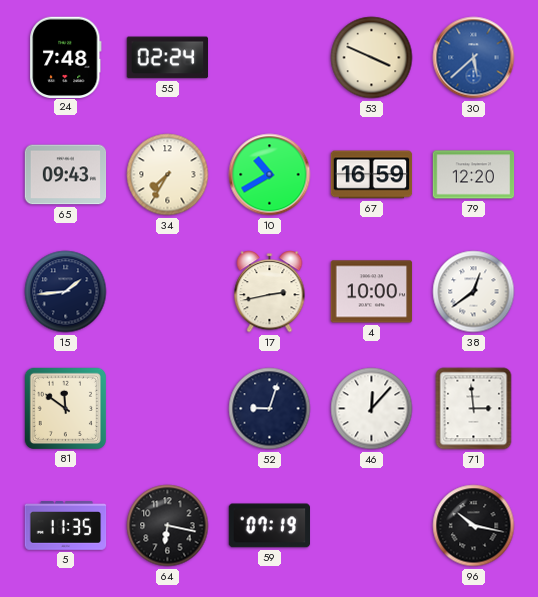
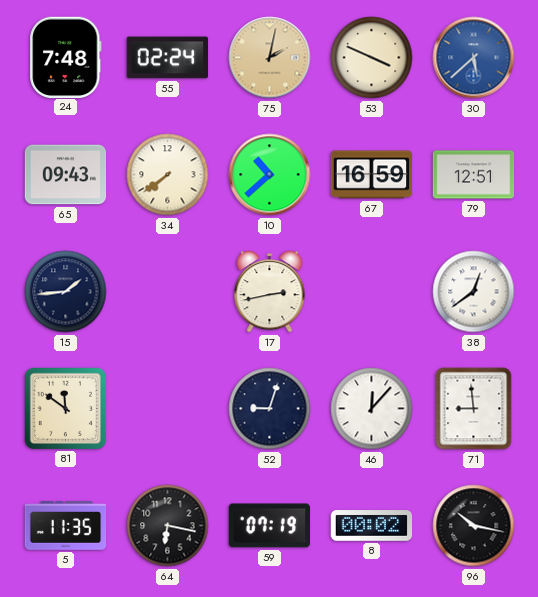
75: none -> 2:02 (270, 58)
34: 7:35 -> 7:39 (168, 175)
10: 10:40 -> 10:38 (270, 175)
79: 12:20 -> 12:51 (474, 175)
4: 10:00 -> none (372, 292)
71: 2:59 -> 8:59 (474, 409)
8: none -> 00:02 (372, 526)
